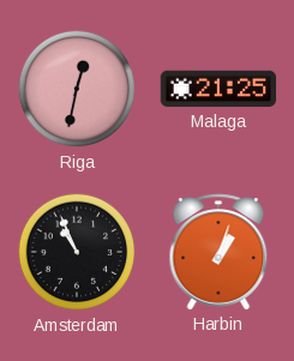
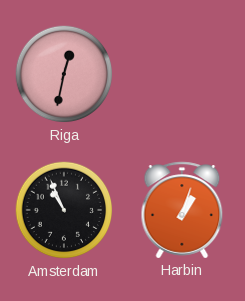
Malaga: 21:25 -> none (218, 89)
